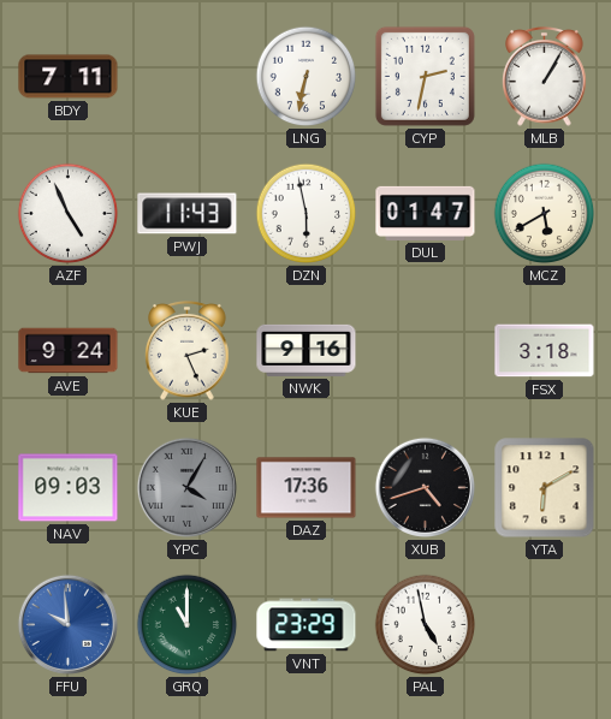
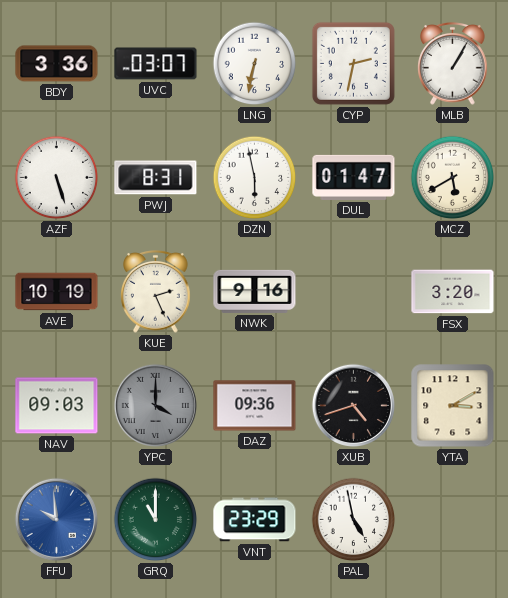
BDY: 7:11 -> 3:36 (57, 64)
UVC: none -> 03:07 (156, 64)
AZF: 4:56 -> 5:27 (57, 178)
PWJ: 11:43 -> 8:31 (156, 178)
AVE: 9:24 -> 10:19 (57, 292)
FSX: 3:18 -> 3:20 (453, 292)
YPC: 4:05 -> 4:00 (155, 405)
DAZ: 17:36 -> 09:36 (255, 406)
YTA: 6:10 -> 3:10 (453, 406)
